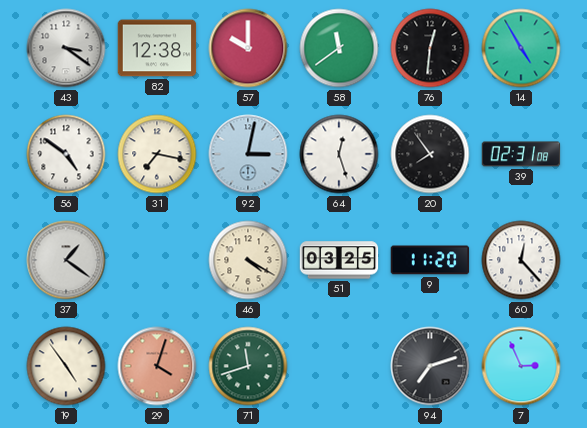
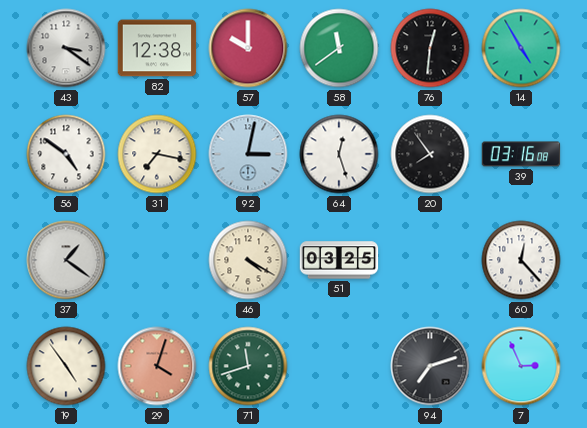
39: 02:31 -> 03:16 (521, 154)
9: 11:20 -> none (430, 260)
